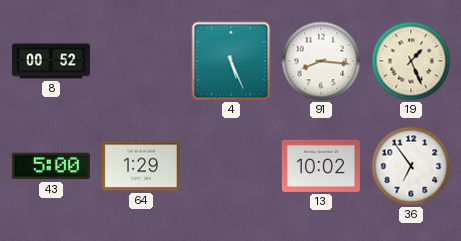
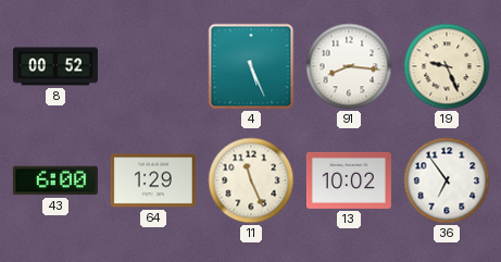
19: 1:26 -> 9:26 (447, 66)
43: 5:00 -> 6:00 (55, 180)
11: none -> 11:26 (251, 180)
